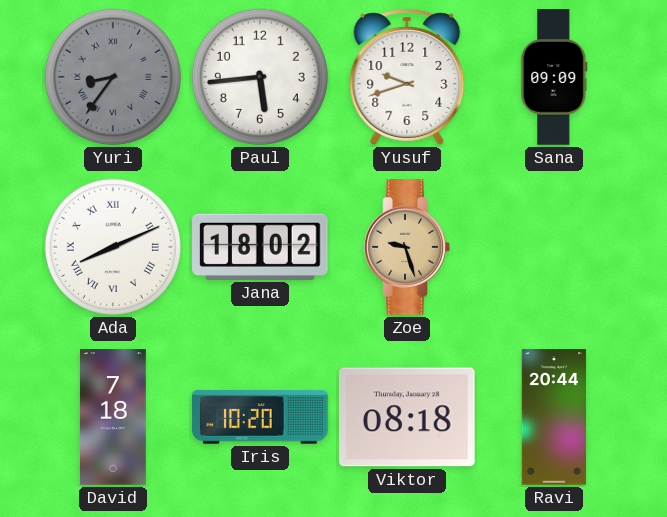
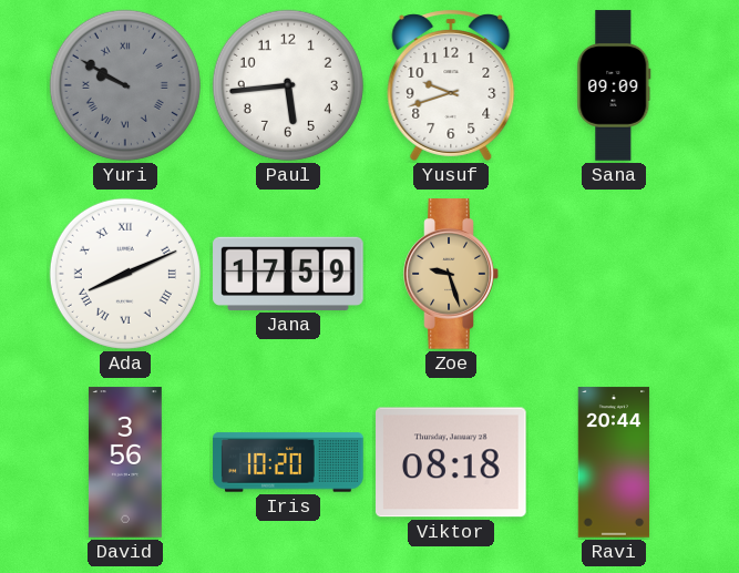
Yuri: 8:36 -> 9:50 (125, 85)
Jana: 18:02 -> 17:59 (288, 274)
David: 7:18 -> 3:56 (125, 462)
